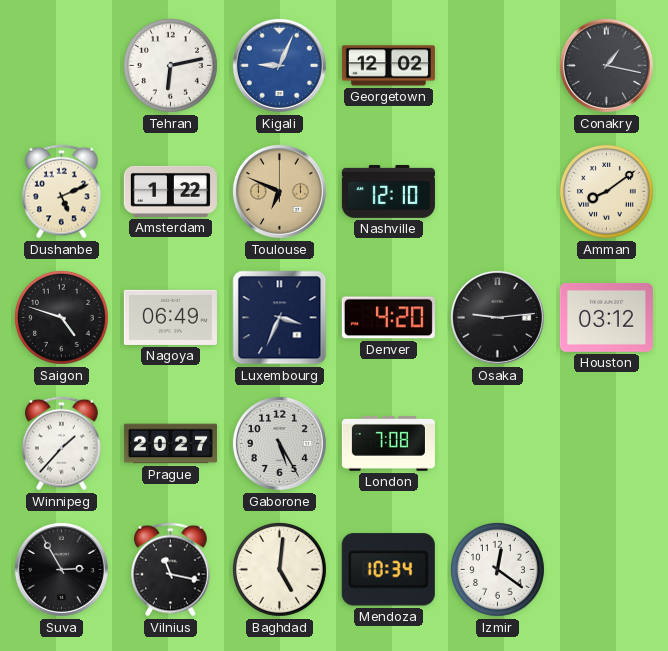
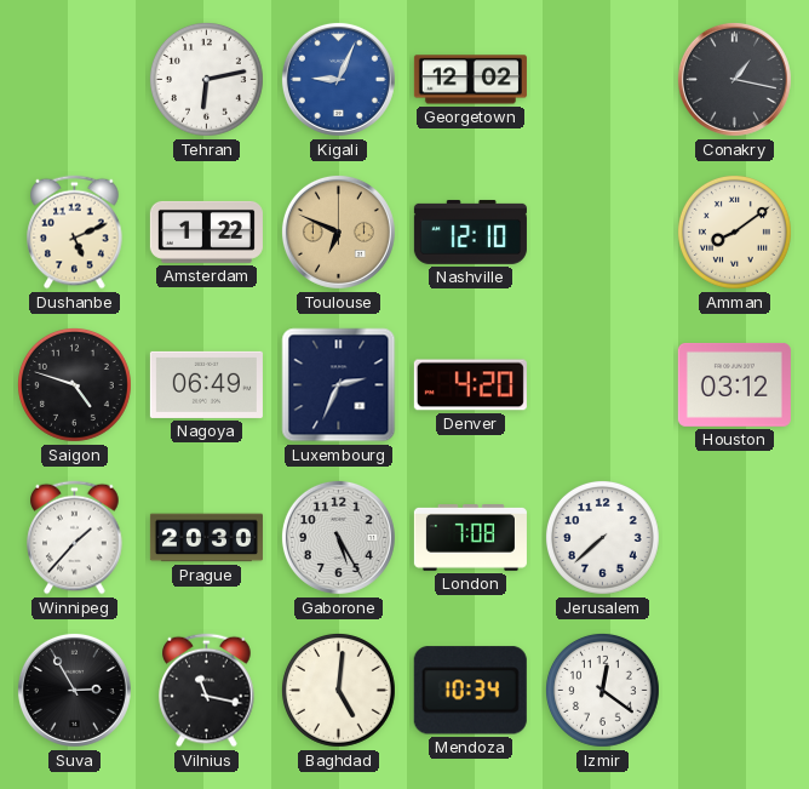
Luxembourg: 3:34 -> 2:34 (339, 385)
Osaka: 9:14 -> none (497, 317)
Prague: 20:27 -> 20:30 (206, 538)
Jerusalem: none -> 7:38 (602, 537)
